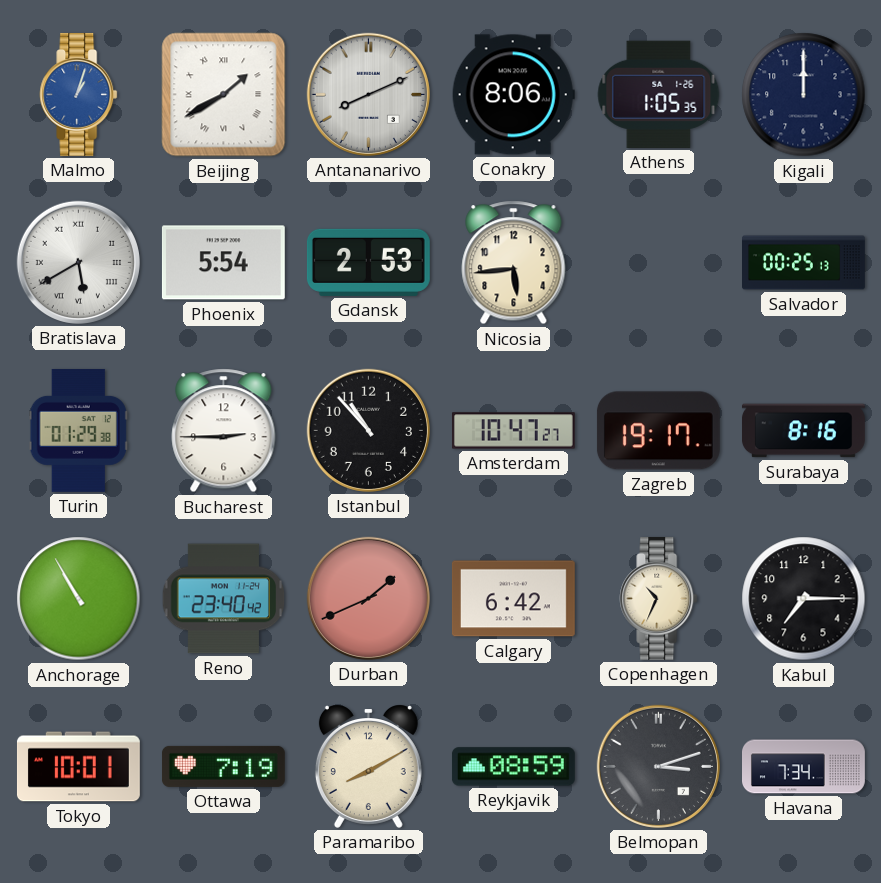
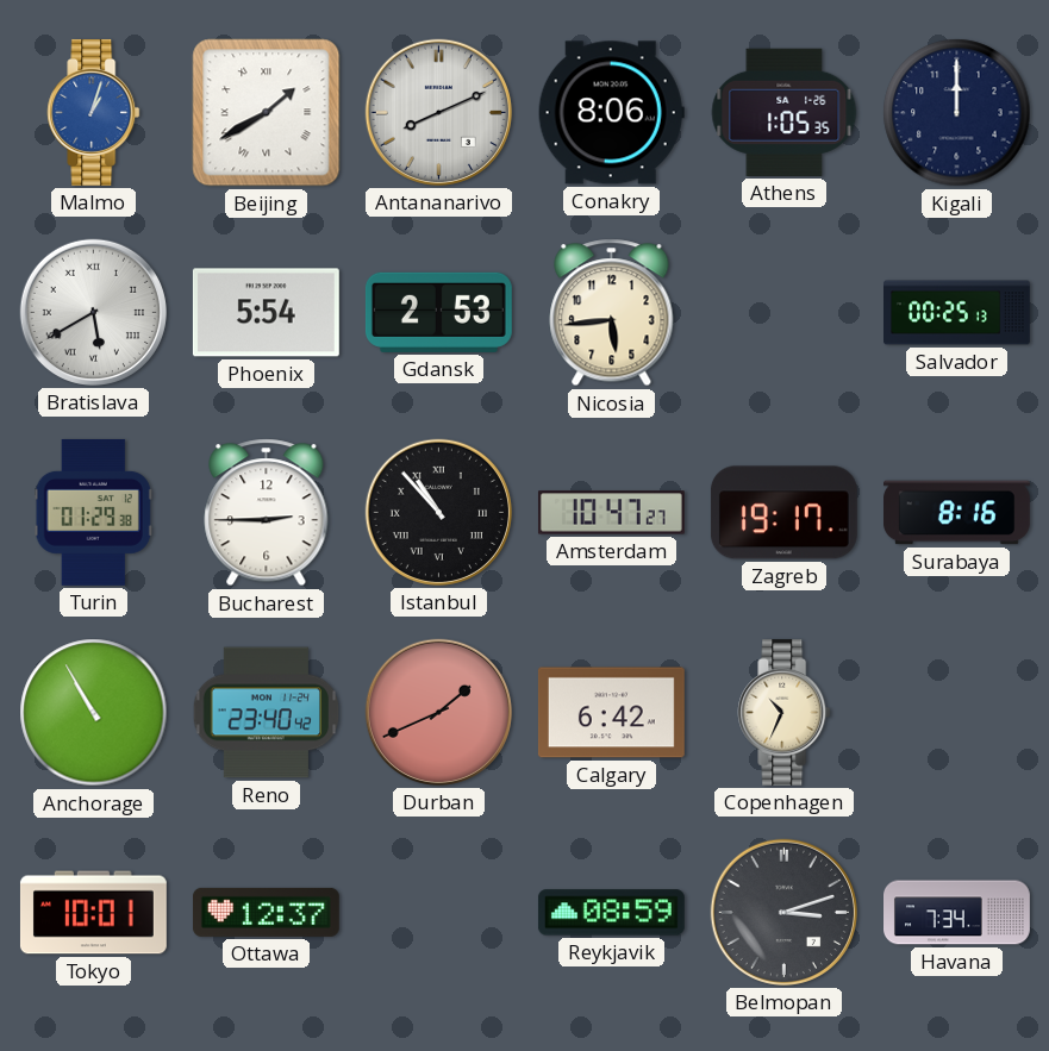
Istanbul numerals: Arabic -> Roman (438, 512)
Kabul: 7:15 -> none (804, 599)
Ottawa: 7:19 -> 12:37 (266, 912)
Paramaribo: 8:10 -> none (368, 766)
